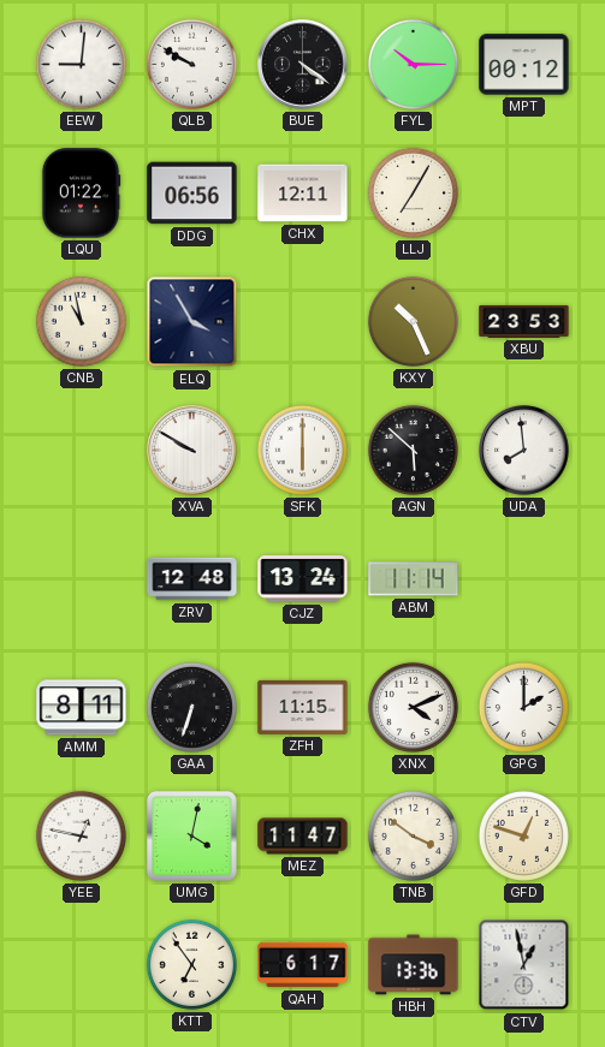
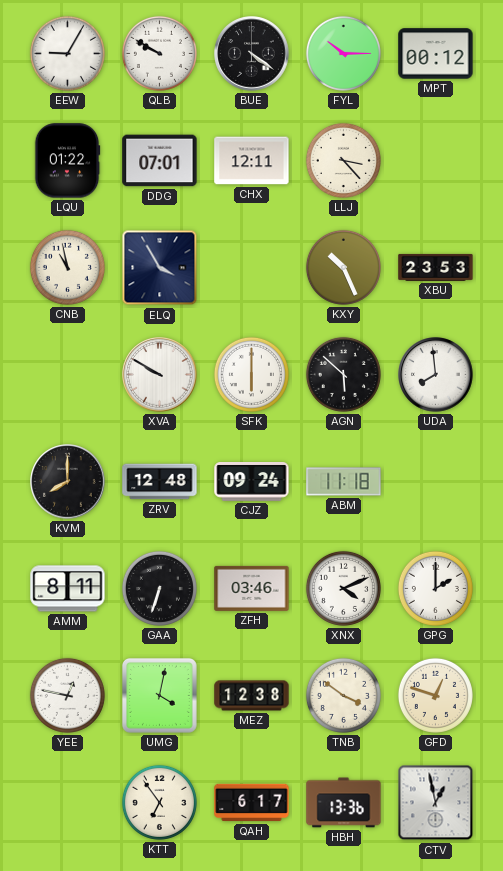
EEW: 9:01 -> 9:05 (67, 53)
DDG: 06:56 -> 07:01 (160, 161)
LLJ: 7:05 -> 3:23 (343, 160)
KVM: none -> 8:00 (68, 482)
CJZ: 13:24 -> 09:24 (252, 482)
ABM: 11:14 -> 11:18 (344, 482)
ZFH: 11:15 -> 03:46 (252, 588)
MEZ: 11:47 -> 12:38 (252, 696)
